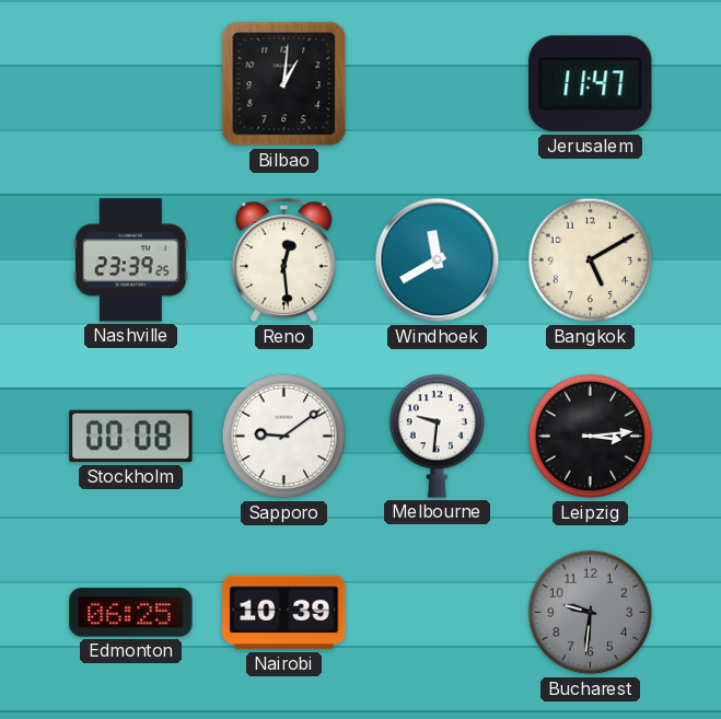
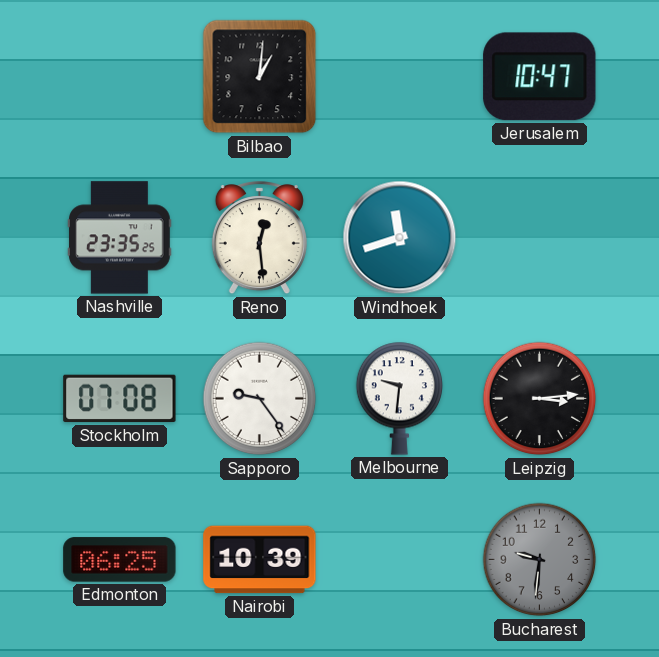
Jerusalem: 11:47 -> 10:47 (540, 77)
Nashville: 23:39 -> 23:35 (120, 238)
Windhoek: 11:40 -> 11:42 (400, 238)
Bangkok: 5:10 -> none (591, 260)
Stockholm: 00:08 -> 07:08 (120, 399)
Sapporo: 9:09 -> 9:24 (260, 399)
